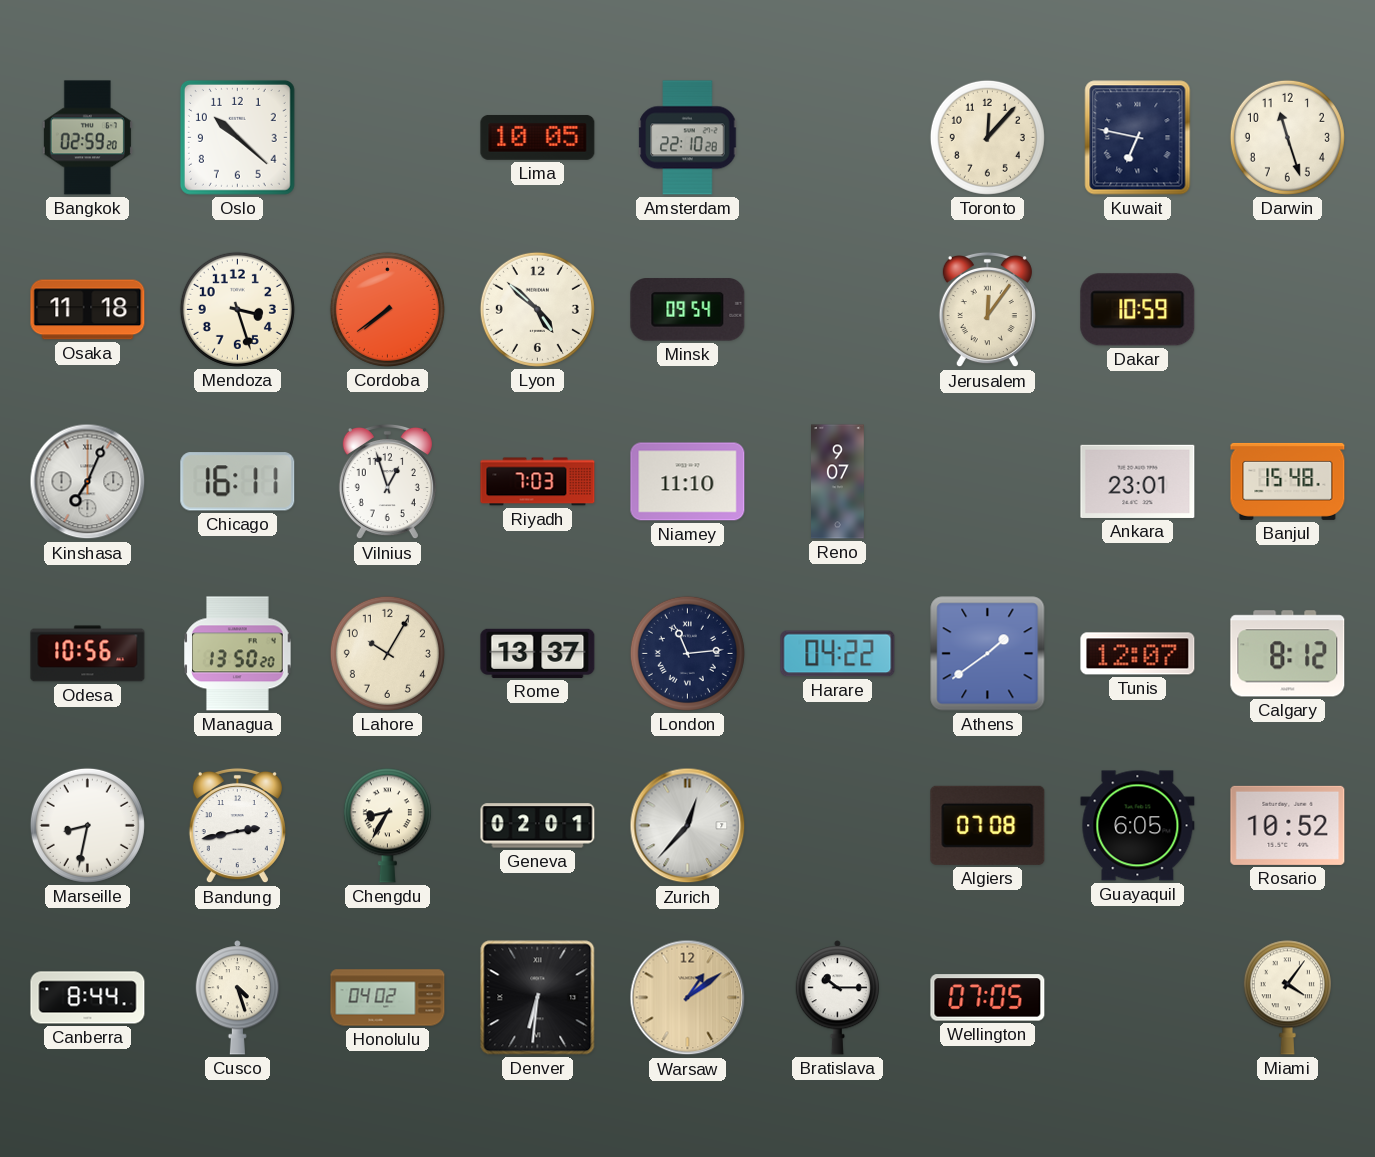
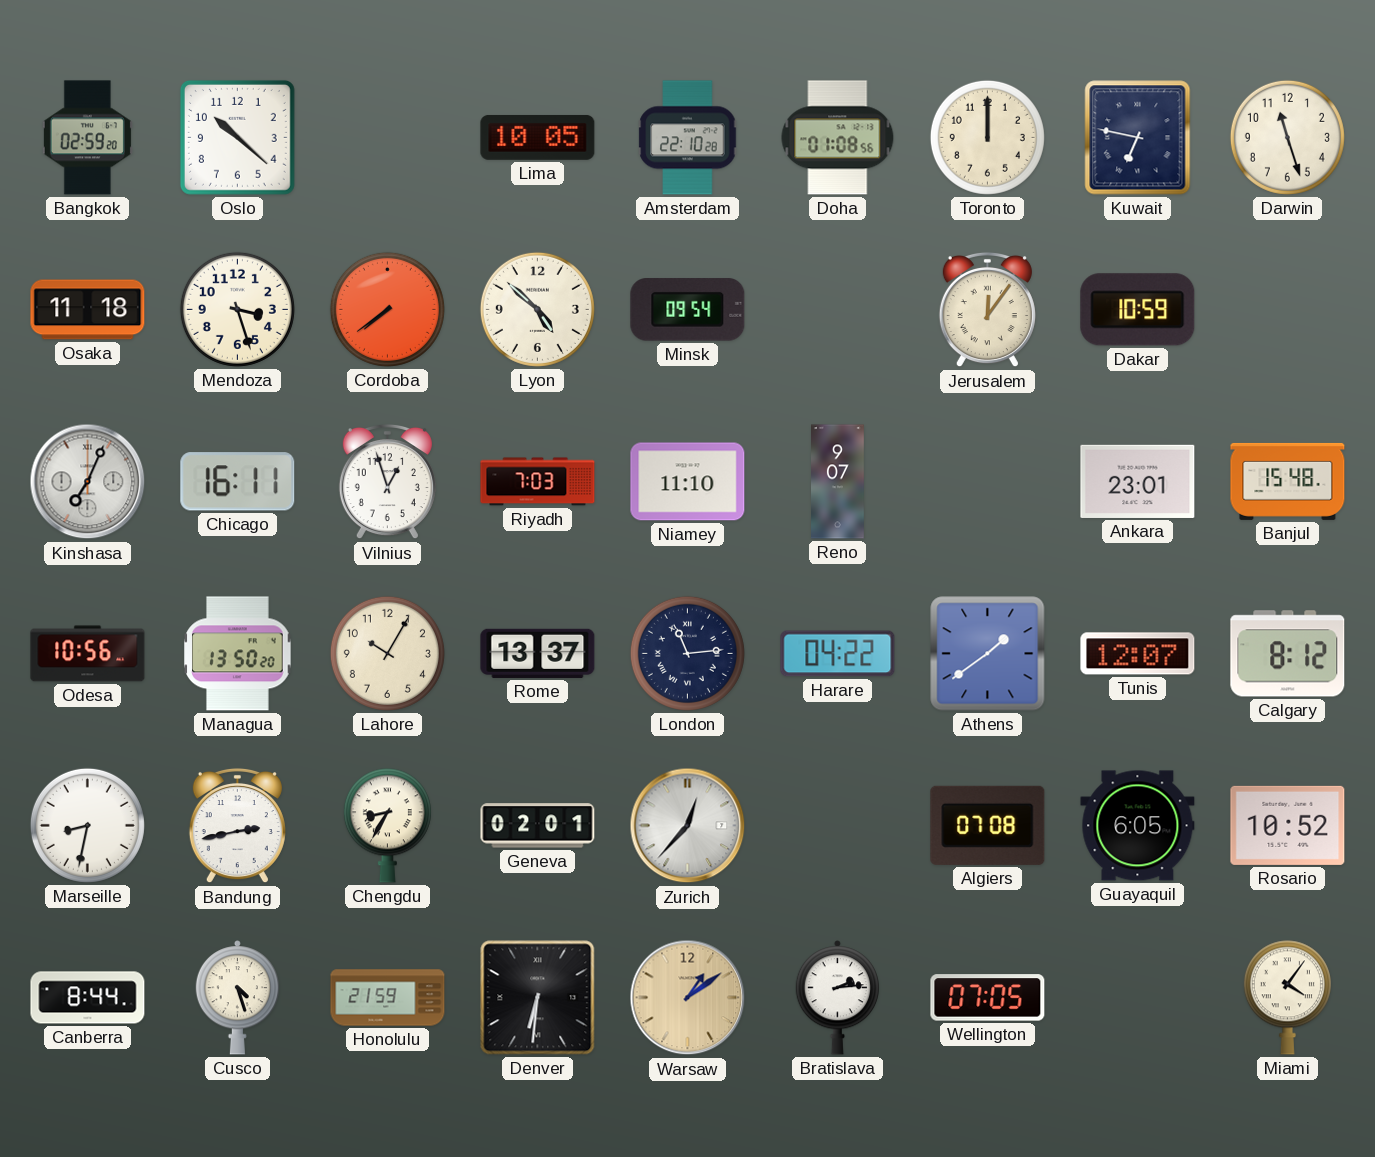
Doha: none -> 01:08 (838, 138)
Toronto: 12:07 -> 12:00 (987, 137)
Honolulu: 04:02 -> 21:59 (388, 998)
Bratislava: 10:15 -> 2:14 (837, 998)
